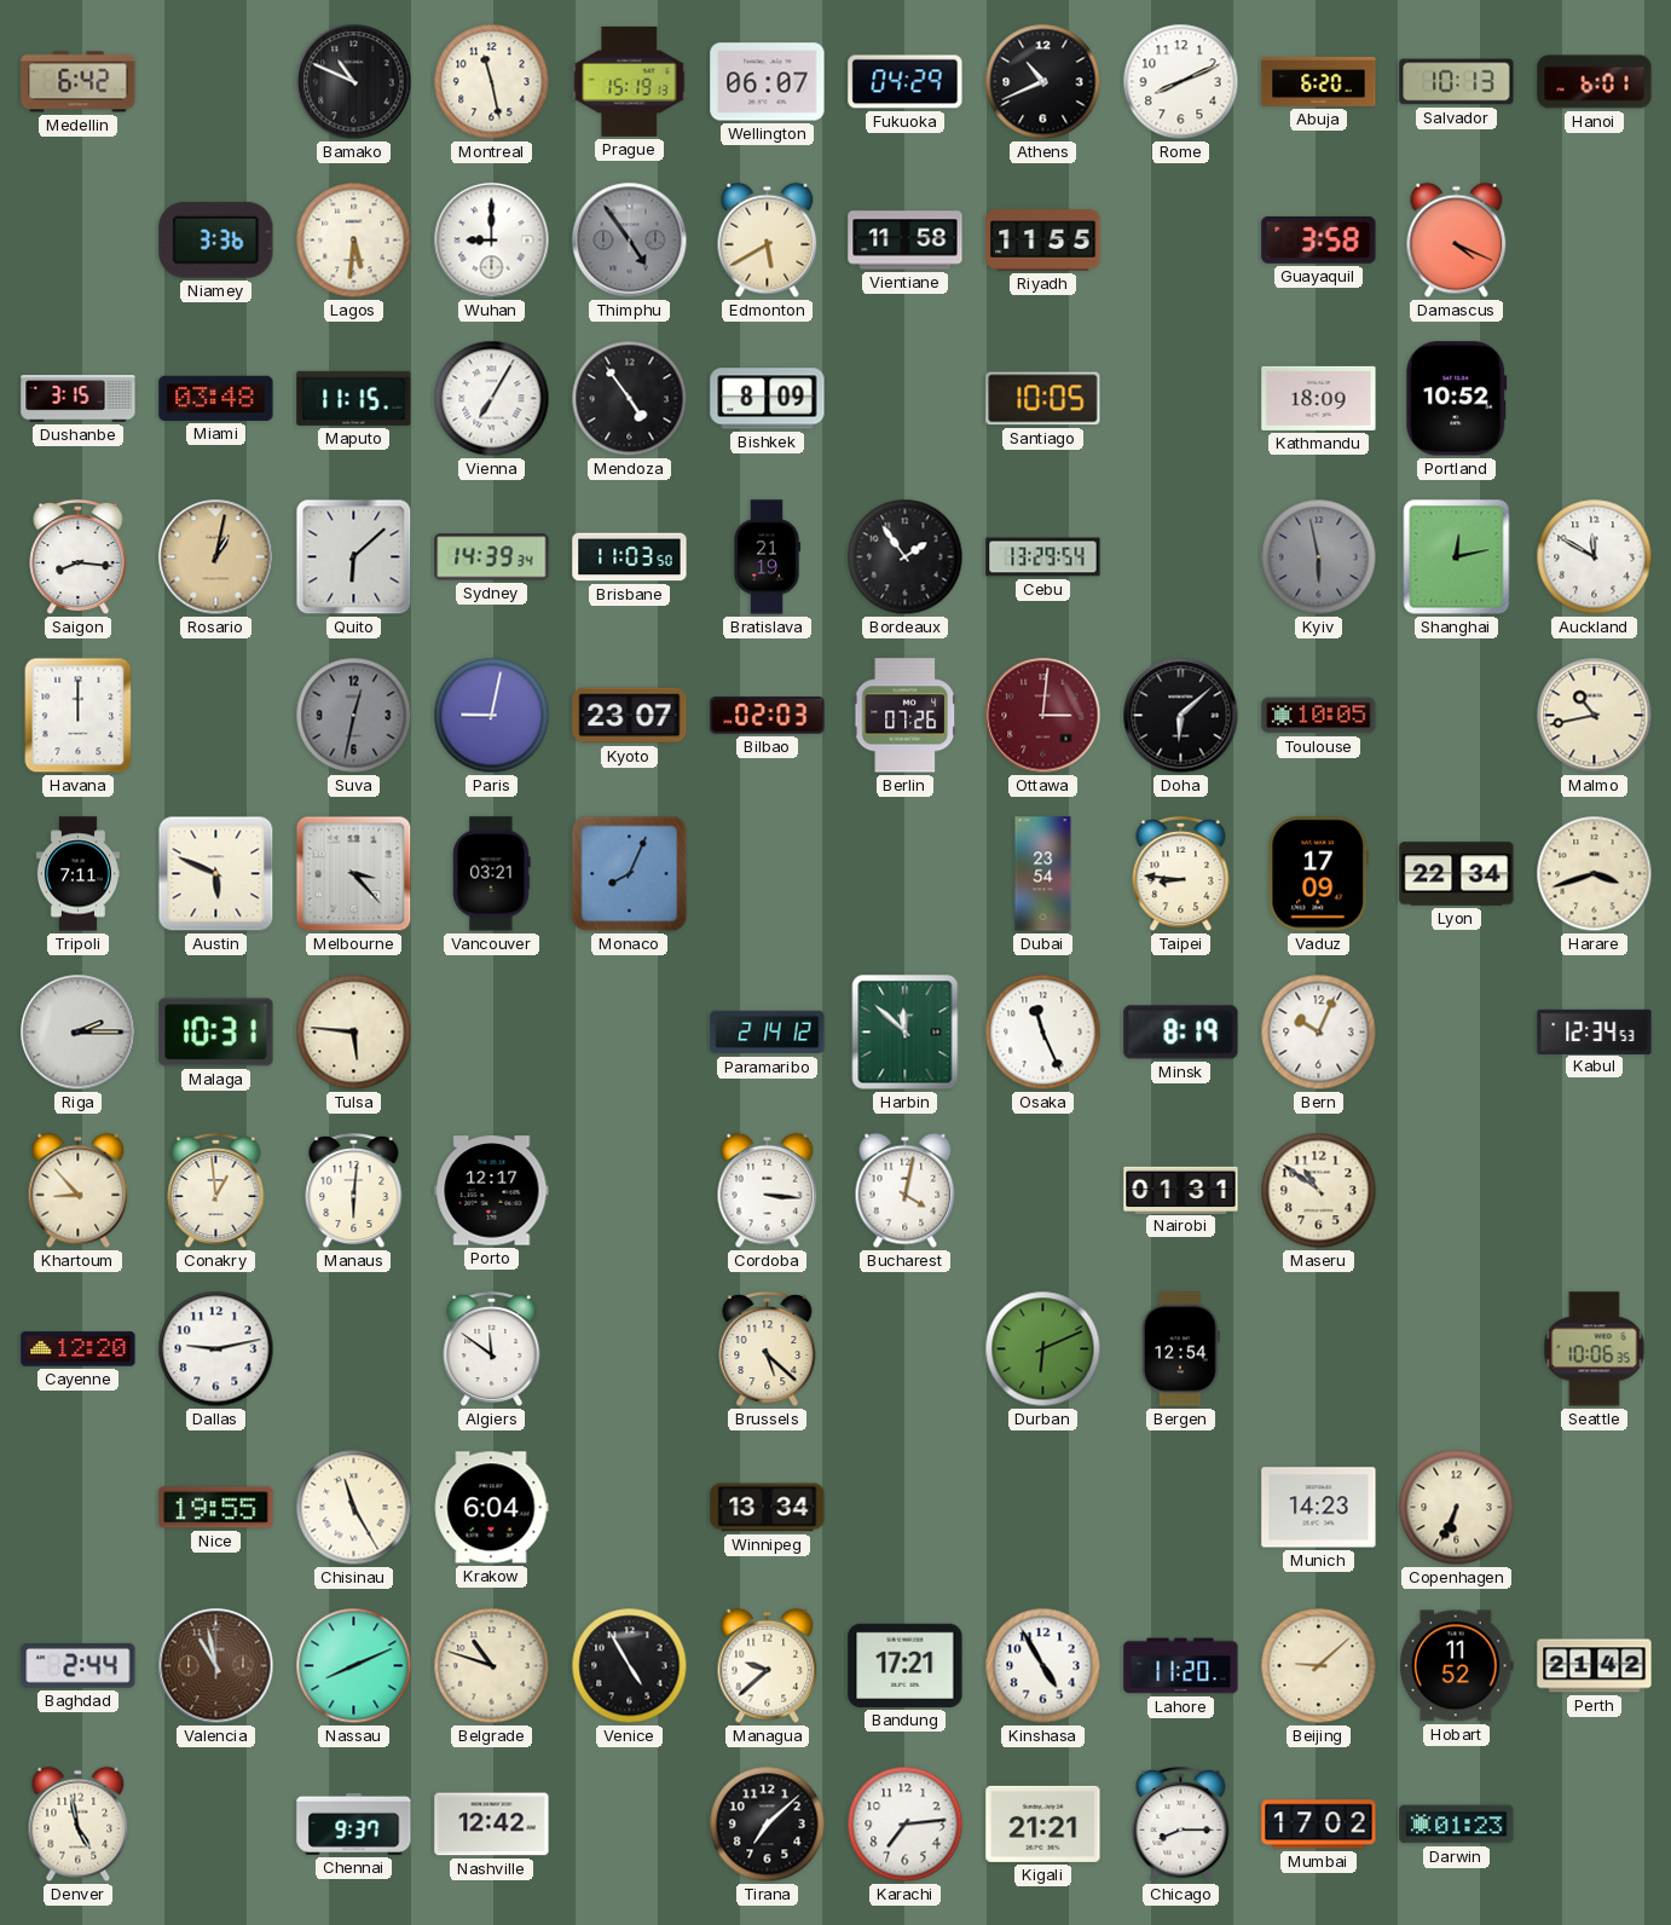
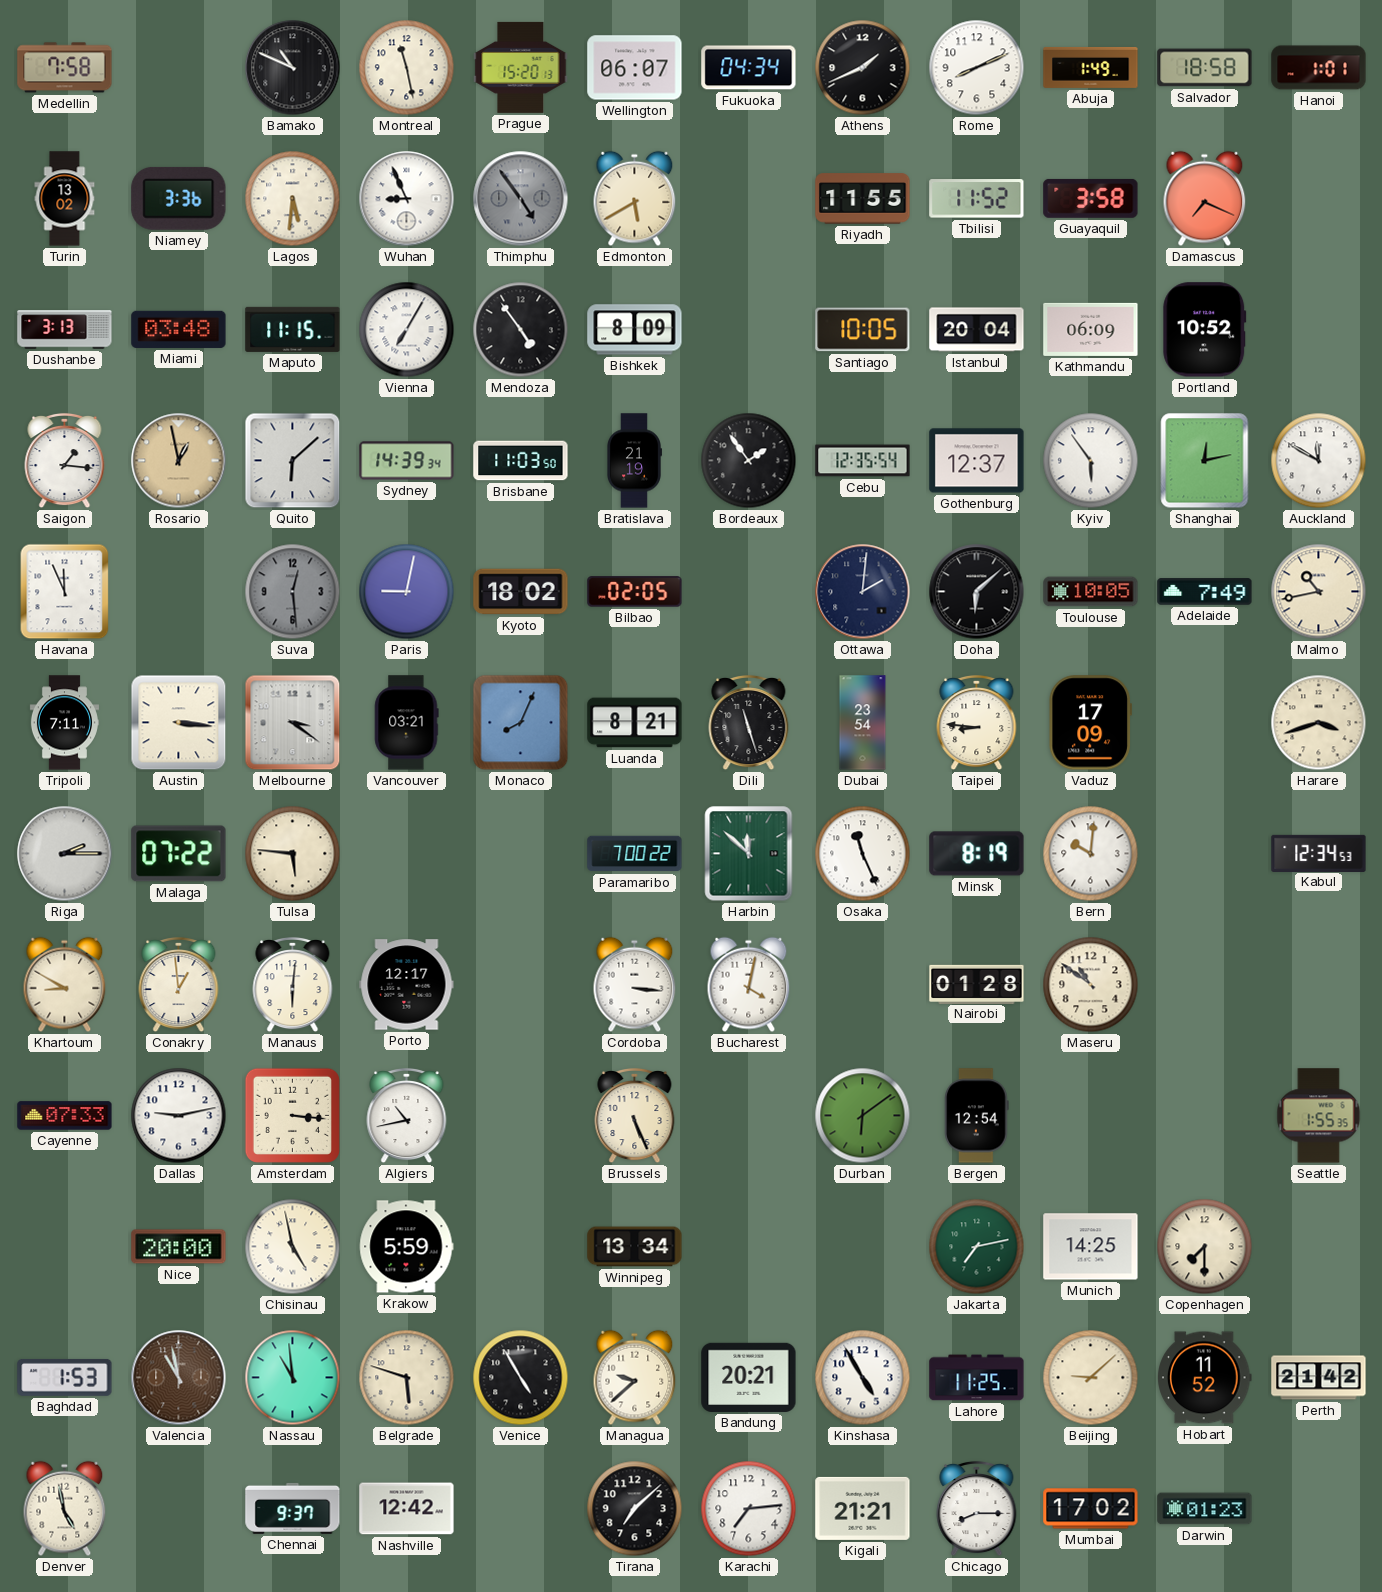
Medellin: 6:42 -> 7:58 (65, 68)
Prague: 15:19 -> 15:20 (521, 67)
Fukuoka: 04:29 -> 04:34 (749, 68)
Athens: 10:41 -> 1:41 (863, 68)
Abuja: 6:20 -> 1:49 (1091, 67)
Salvador: 10:13 -> 18:58 (1205, 68)
Hanoi: 6:01 -> 1:01 (1319, 68)
Turin: none -> 13:02 (65, 199)
Wuhan: 9:00 -> 8:56 (407, 199)
Vientiane: 11:58 -> none (906, 241)
Tbilisi: none -> 11:52 (977, 199)
Damascus: 4:19 -> 7:19 (1205, 199)
Dushanbe: 3:15 -> 3:13 (65, 330)
Istanbul: none -> 20:04 (977, 330)
Kathmandu: 18:09 -> 06:09 (1091, 329)
Saigon: 8:16 -> 1:16 (65, 461)
Rosario: 1:02 -> 12:58 (179, 461)
Cebu: 13:29 -> 12:35 (863, 461)
Gothenburg: none -> 12:37 (977, 461)
Kyiv: 5:58 -> 5:54 (1091, 461)
Kyiv dial: grey -> white (1091, 461)
Havana: 12:00 -> 11:56 (65, 592)
Suva: 12:32 -> 12:29 (293, 592)
Kyoto: 23:07 -> 18:02 (521, 592)
Bilbao: 02:03 -> 02:05 (635, 592)
Berlin: 07:26 -> none (904, 716)
Ottawa: 3:01 -> 2:01 (863, 592)
Ottawa dial: burgundy -> navy (863, 592)
Adelaide: none -> 7:49 (1205, 592)
Austin: 5:49 -> 3:16 (179, 723)
Melbourne: 3:23 -> 3:21 (293, 723)
Luanda: none -> 8:21 (635, 723)
Dili: none -> 11:27 (749, 723)
Lyon: 22:34 -> none (1457, 874)
Malaga: 10:31 -> 07:22 (179, 854)
Paramaribo: 2:14 -> 7:00 (635, 854)
Bern: 10:04 -> 10:01 (1091, 854)
Khartoum: 8:53 -> 8:50 (65, 985)
Nairobi: 01:31 -> 01:28 (977, 984)
Cayenne: 12:20 -> 07:33 (65, 1116)
Amsterdam: none -> 3:16 (292, 1115)
Algiers: 11:51 -> 10:43 (407, 1116)
Brussels: 5:22 -> 5:26 (635, 1116)
Durban: 6:11 -> 6:09 (863, 1116)
Seattle: 10:06 -> 1:55 (1319, 1116)
Nice: 19:55 -> 20:00 (179, 1247)
Chisinau: 11:25 -> 4:58 (293, 1247)
Krakow: 6:04 -> 5:59 (406, 1247)
Jakarta: none -> 7:13 (977, 1247)
Munich: 14:23 -> 14:25 (1091, 1247)
Copenhagen: 6:34 -> 7:30 (1205, 1247)
Baghdad: 2:44 -> 1:53 (65, 1377)
Nassau: 8:11 -> 10:59 (293, 1378)
Belgrade: 10:48 -> 5:48 (407, 1378)
Bandung: 17:21 -> 20:21 (749, 1377)
Lahore: 11:20 -> 11:25 (977, 1378)
